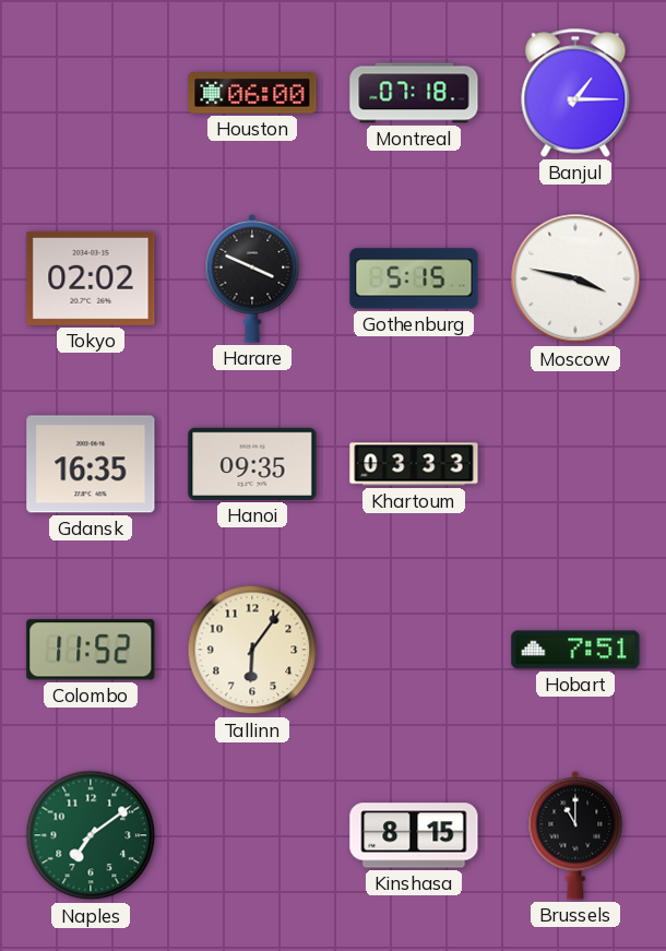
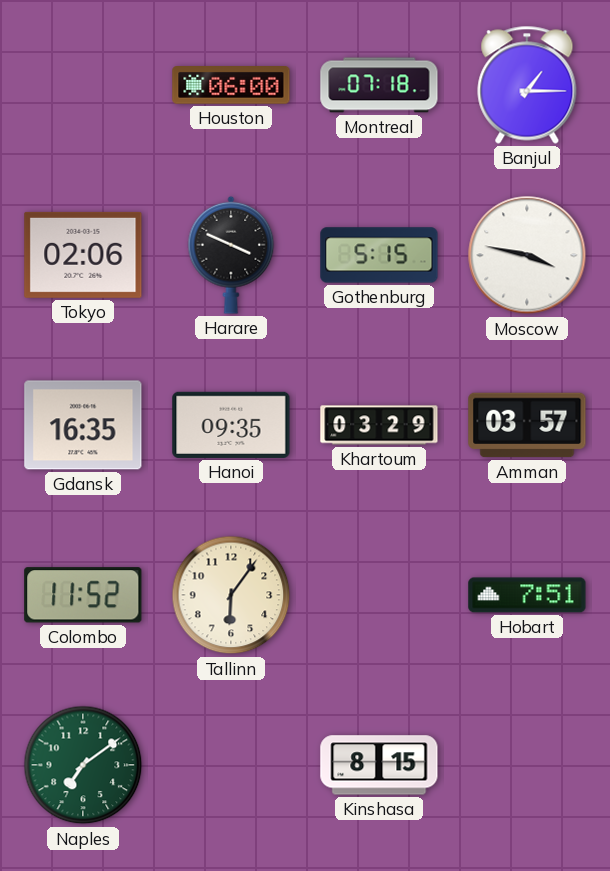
Tokyo: 02:02 -> 02:06 (83, 255)
Khartoum: 03:33 -> 03:29 (379, 425)
Amman: none -> 03:57 (527, 425)
Brussels: 11:00 -> none (575, 835)
